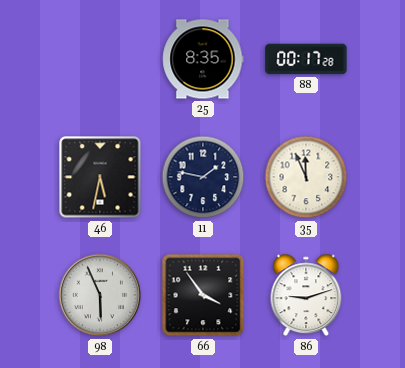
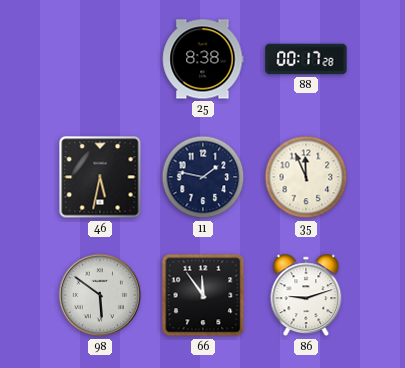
25: 8:35 -> 8:38 (203, 59)
98: 5:56 -> 5:51 (100, 295)
66: 3:54 -> 11:54 (203, 295)
